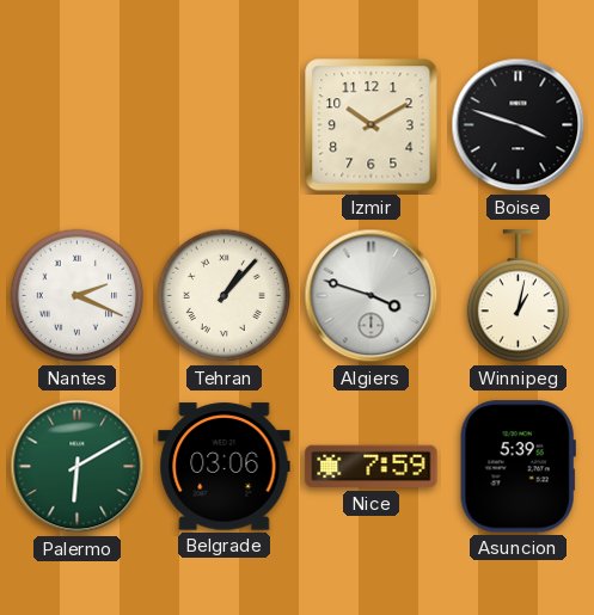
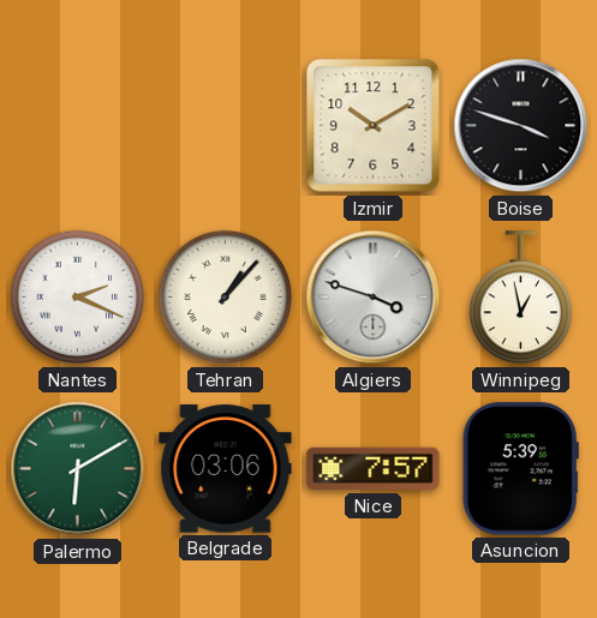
Winnipeg: 1:02 -> 12:58 (520, 298)
Nice: 7:59 -> 7:57 (374, 469)
